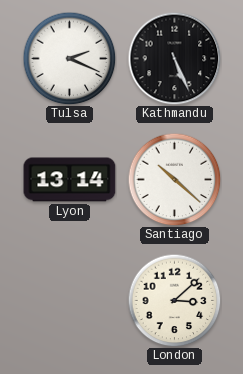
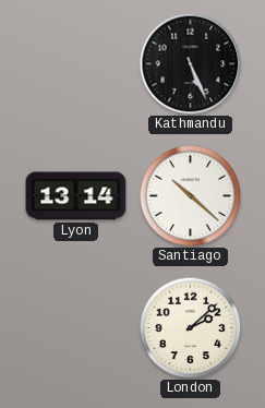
Tulsa: 2:19 -> none (69, 58)
London: 3:08 -> 2:08 (190, 327)
